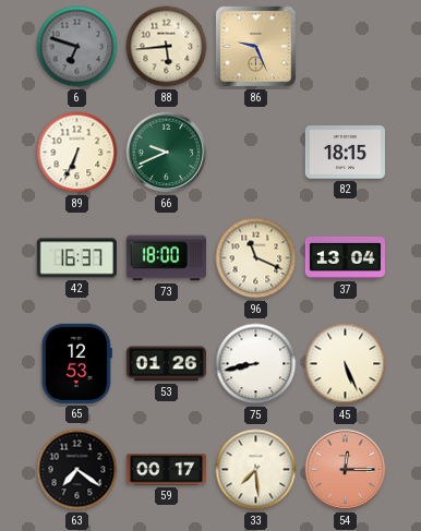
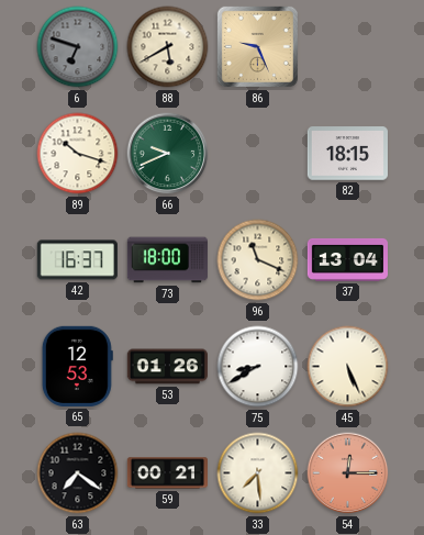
88: 5:44 -> 5:40 (168, 47)
89: 6:34 -> 10:18 (78, 154)
75: 8:43 -> 8:40 (258, 367)
59: 00:17 -> 00:21 (167, 473)
